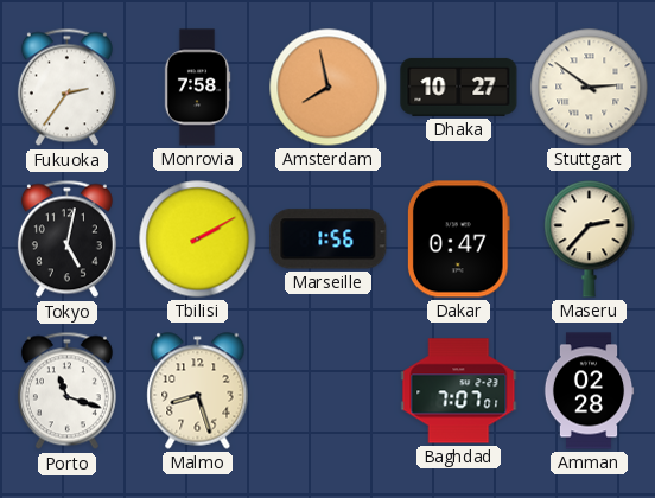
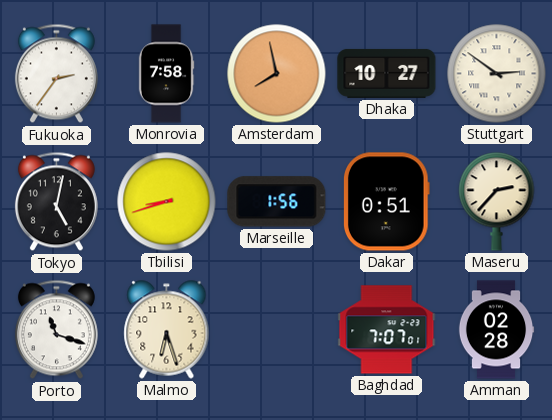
Tbilisi: 2:10 -> 8:42 (167, 202)
Dakar: 0:47 -> 0:51 (386, 202)
Malmo: 8:27 -> 6:27 (167, 330)
